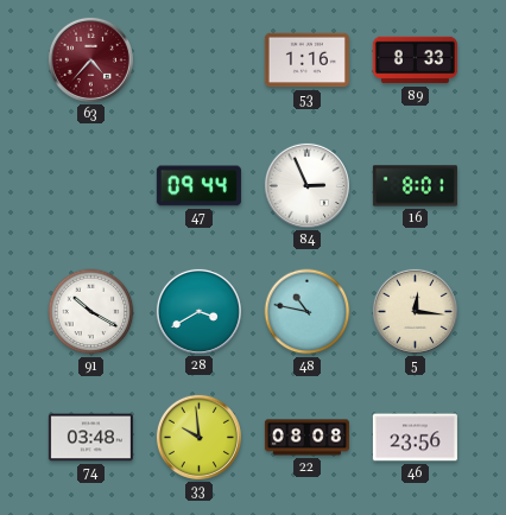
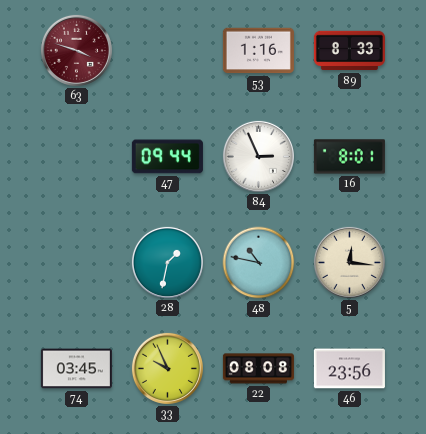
63: 4:37 -> 3:48 (76, 50)
91: 10:20 -> none (91, 312)
28: 3:40 -> 1:32 (167, 262)
74: 03:48 -> 03:45 (76, 369)
33: 9:59 -> 9:56 (167, 368)
